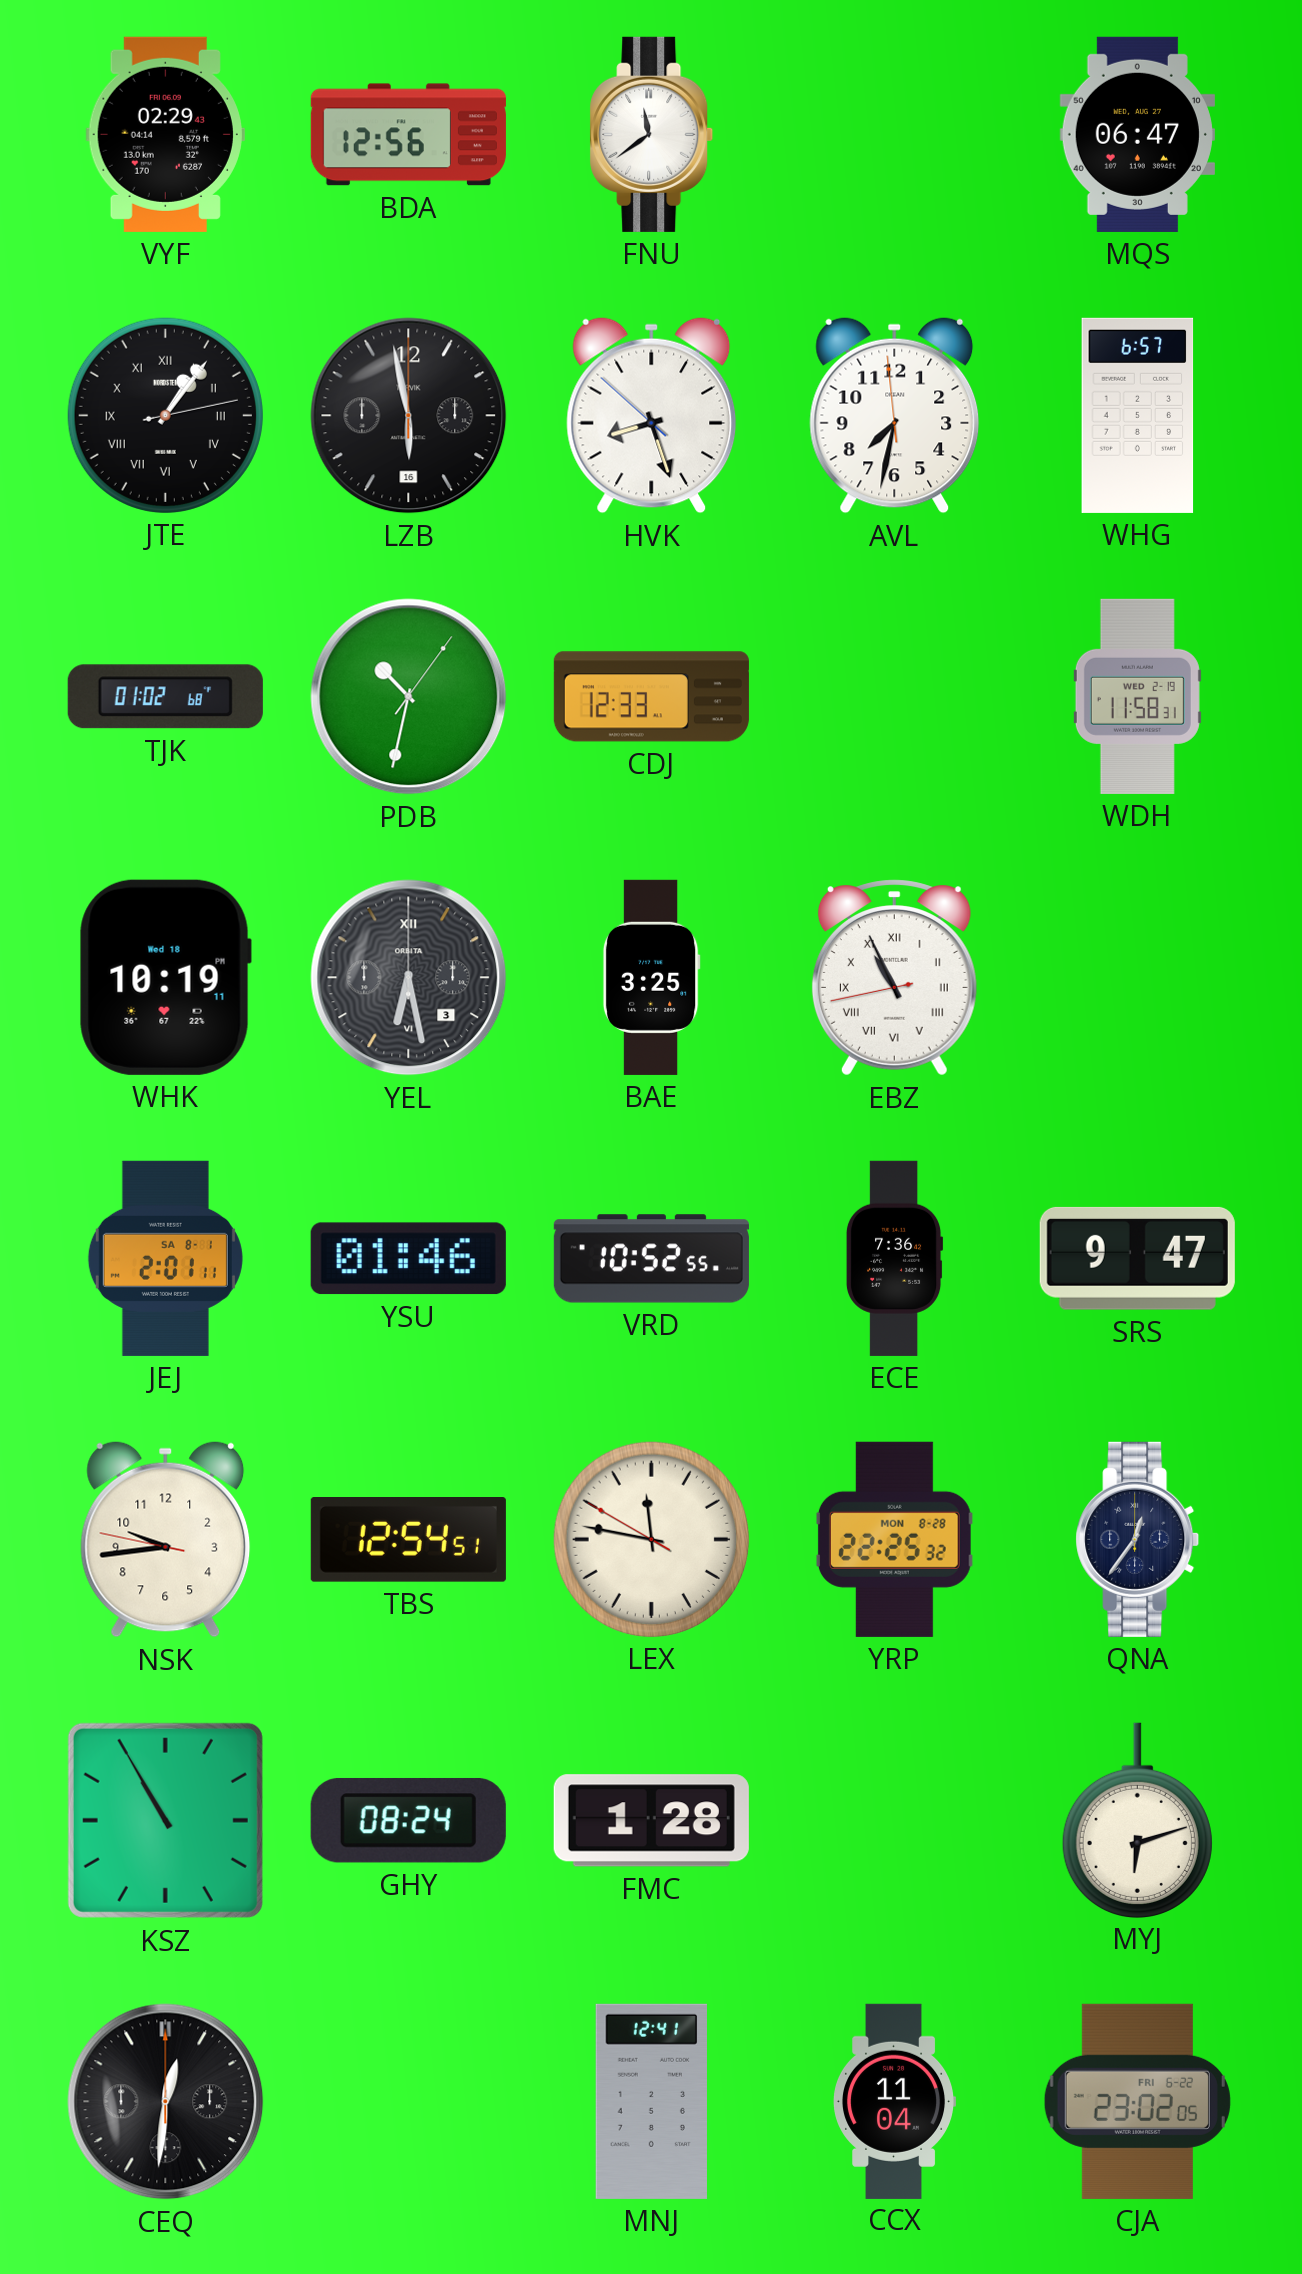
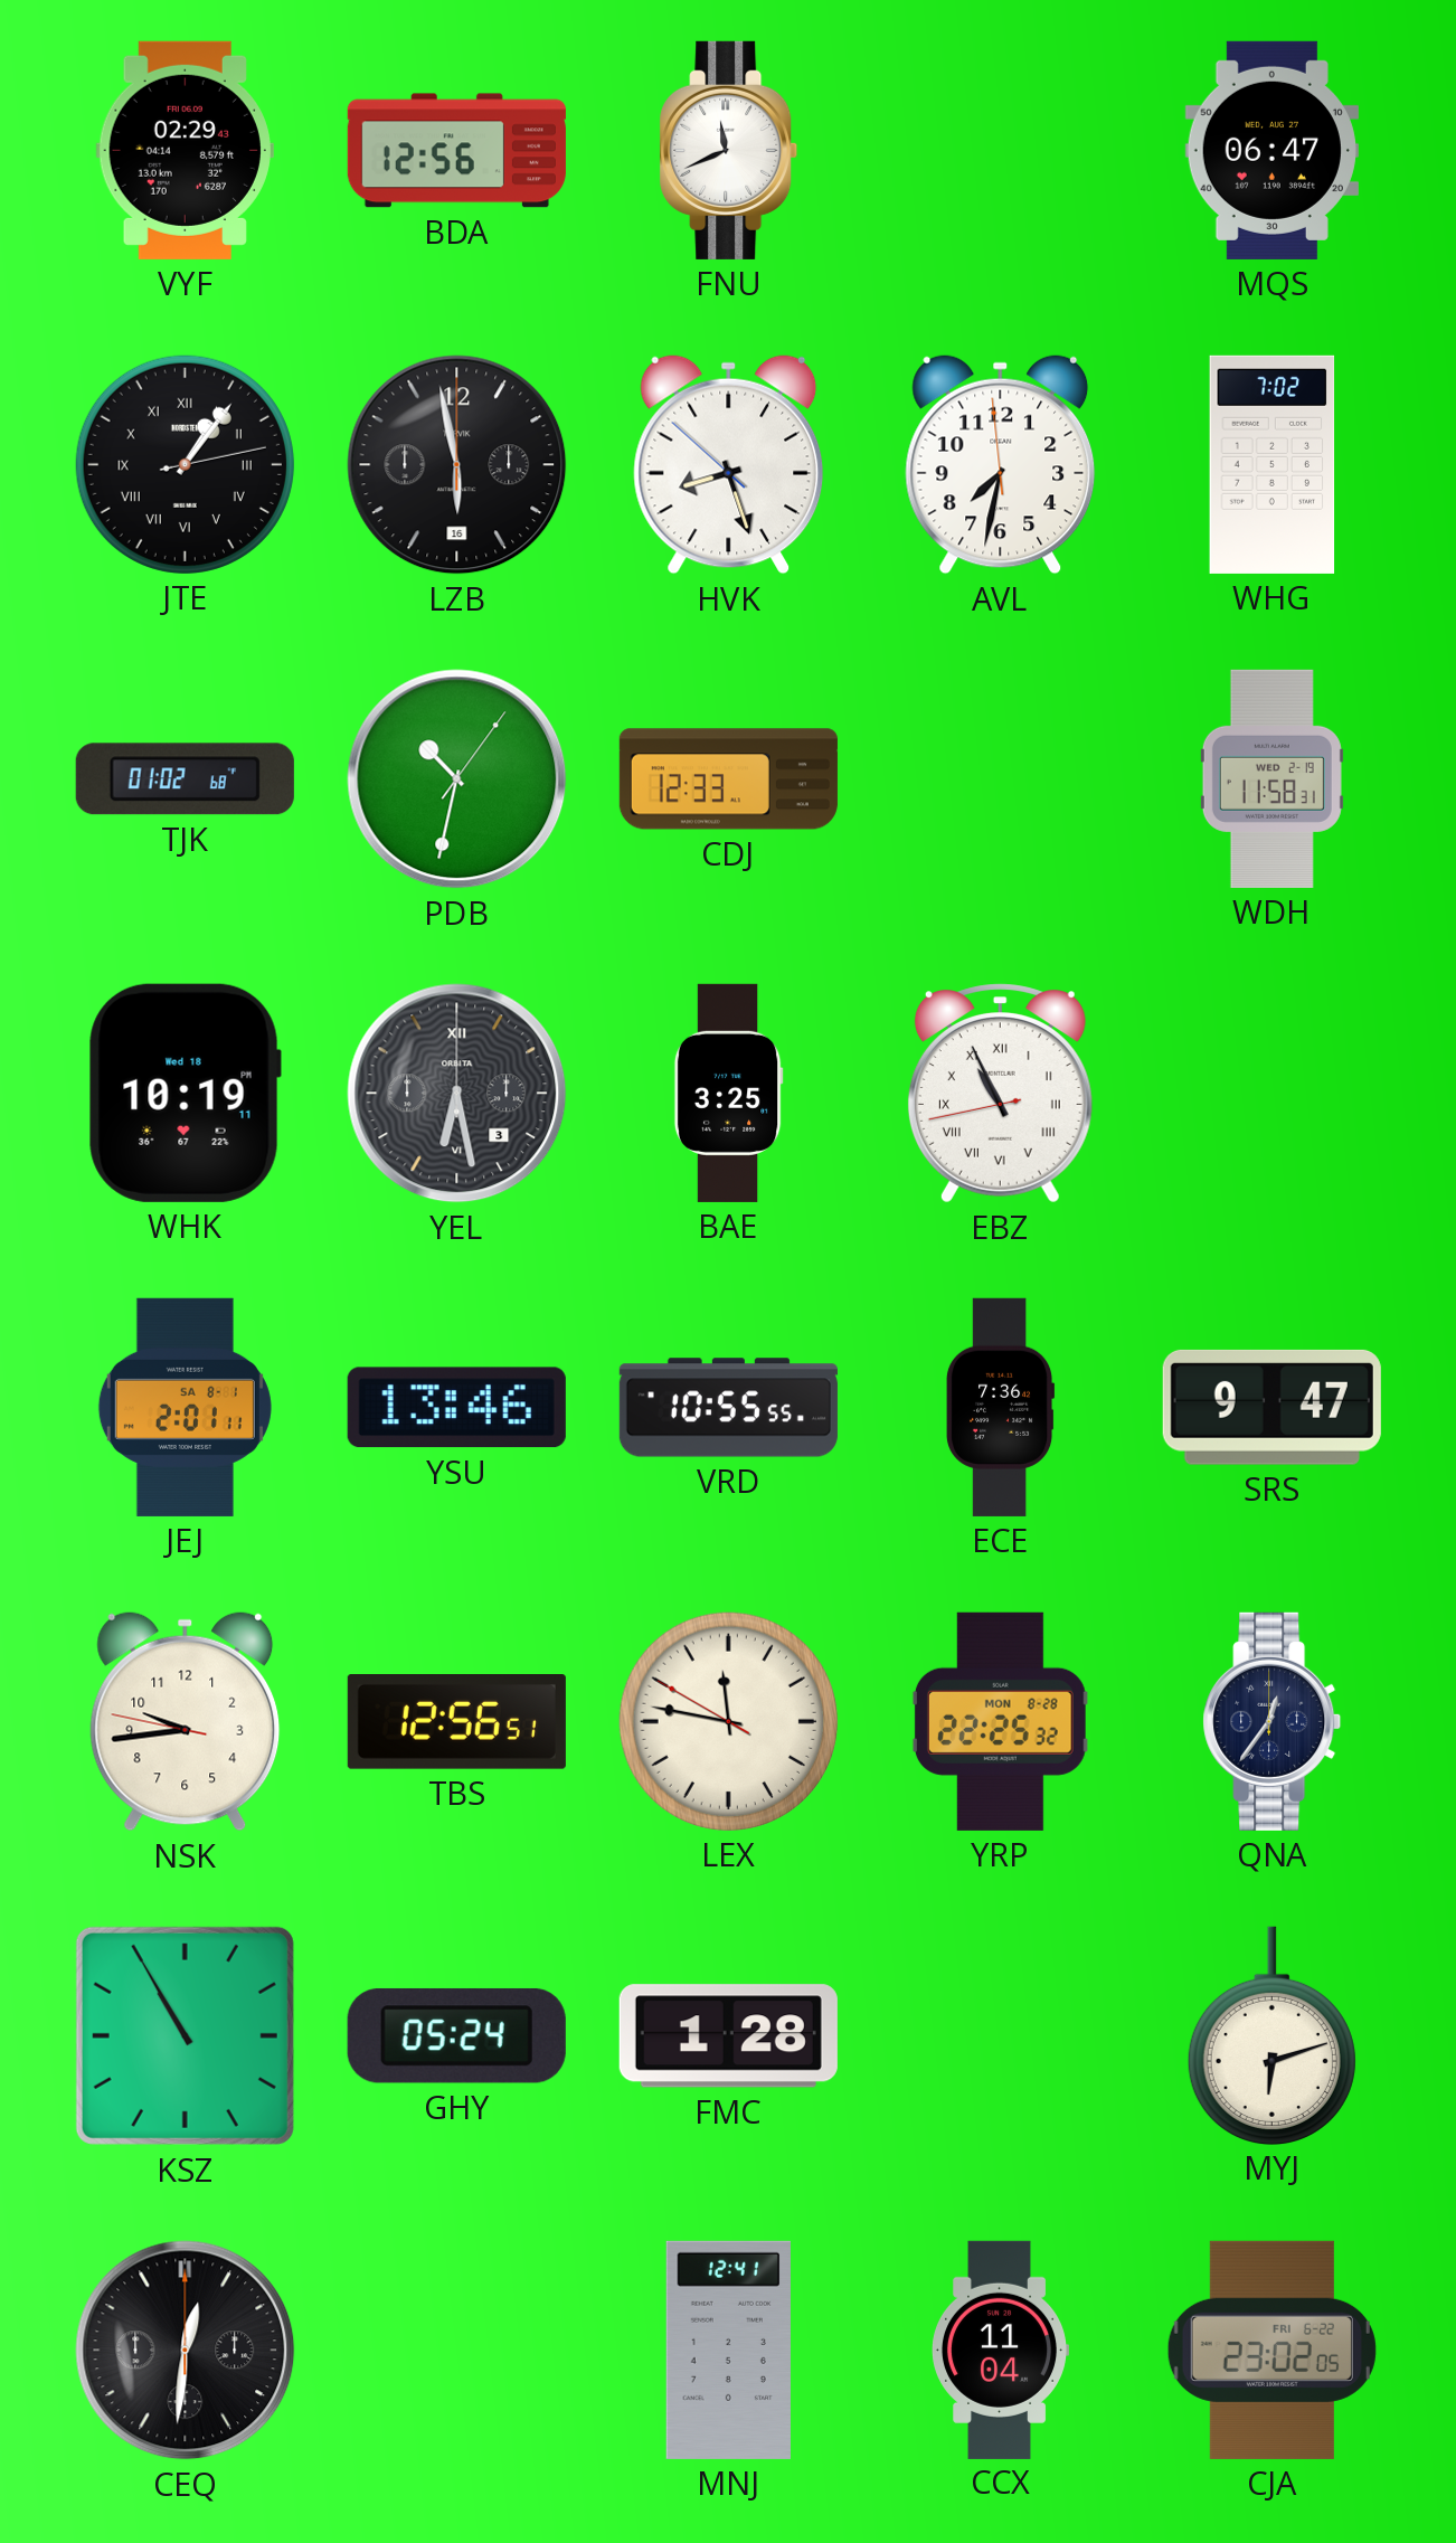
FNU: 11:39 -> 11:41 (729, 150)
WHG: 6:57 -> 7:02 (1273, 464)
YSU: 01:46 -> 13:46 (456, 1408)
VRD: 10:52 -> 10:55 (728, 1408)
TBS: 12:54 -> 12:56 (456, 1722)
GHY: 08:24 -> 05:24 (456, 2035)
